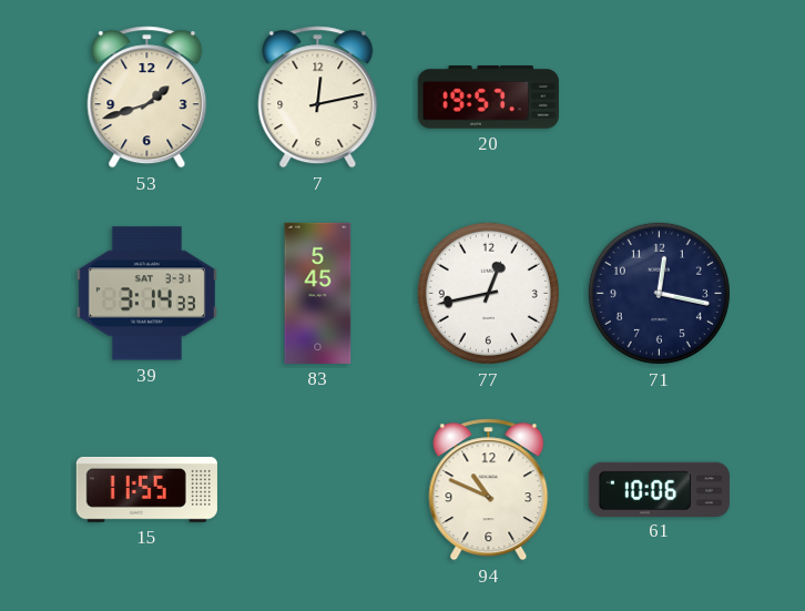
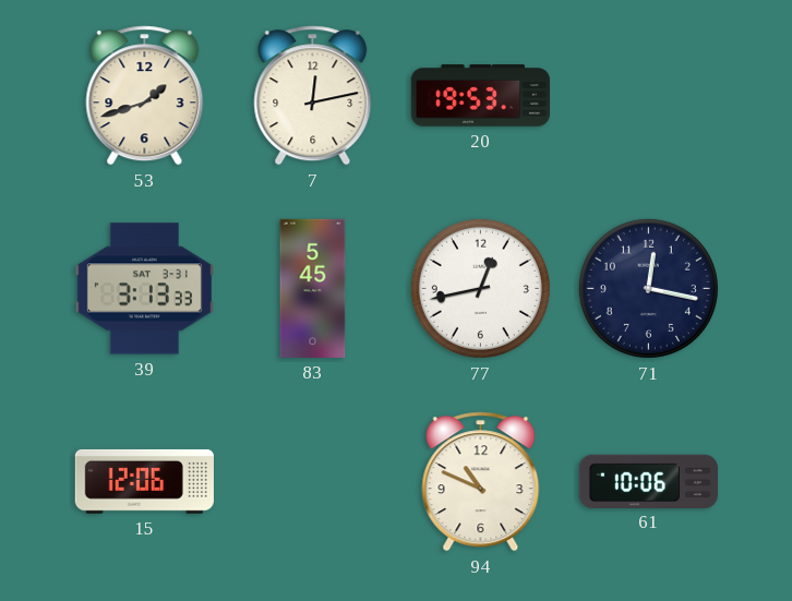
20: 19:57 -> 19:53 (480, 96)
39: 3:14 -> 3:13 (144, 289)
15: 11:55 -> 12:06 (144, 481)
